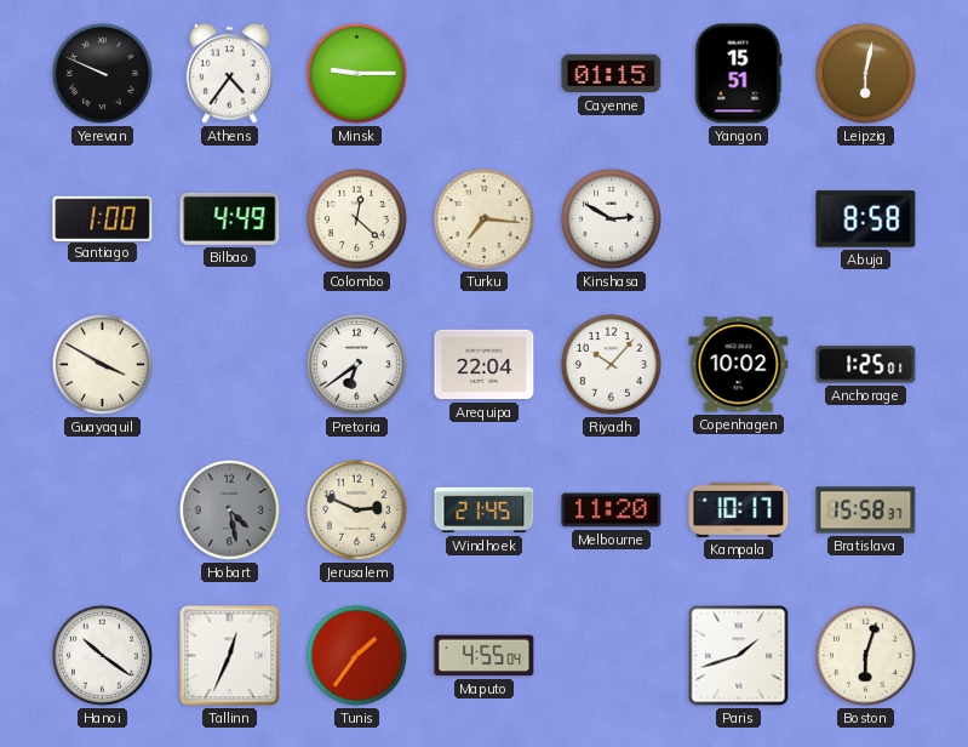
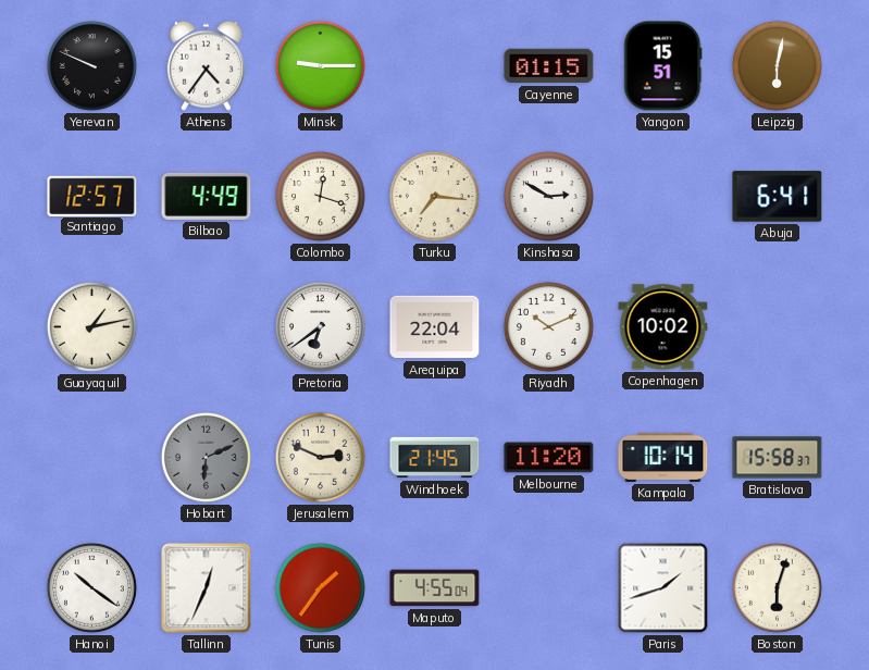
Santiago: 1:00 -> 12:57 (92, 196)
Colombo: 12:22 -> 12:18 (320, 196)
Abuja: 8:58 -> 6:41 (778, 197)
Guayaquil: 3:50 -> 1:13 (91, 326)
Riyadh: 10:07 -> 10:11 (548, 326)
Anchorage: 1:25 -> none (866, 365)
Hobart: 4:28 -> 6:11 (206, 457)
Kampala: 10:17 -> 10:14 (663, 457)
